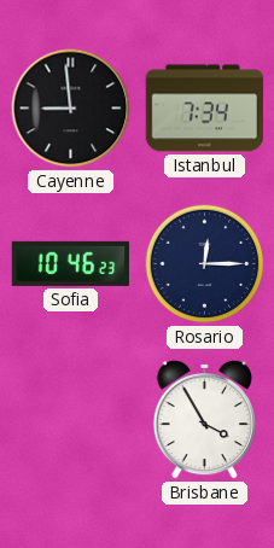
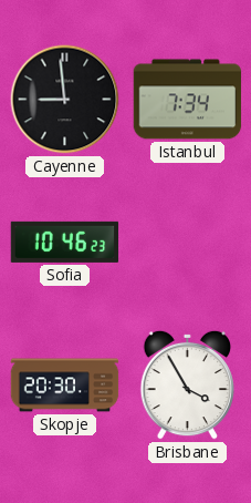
Rosario: 12:15 -> none (205, 264)
Skopje: none -> 20:30 (65, 386)
